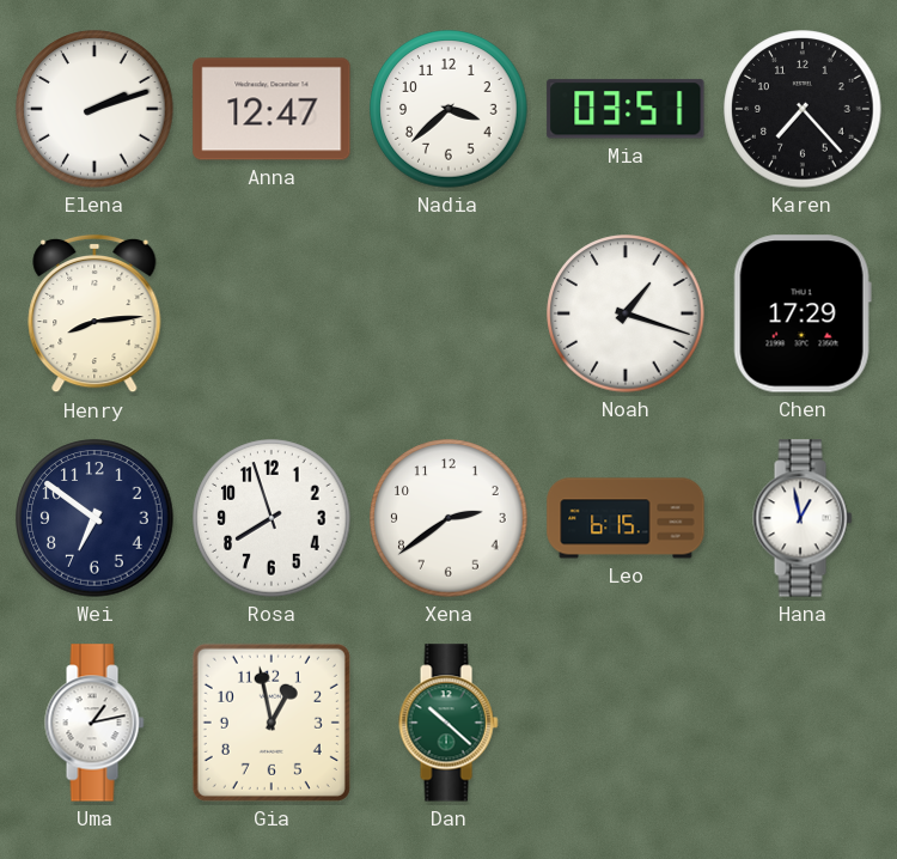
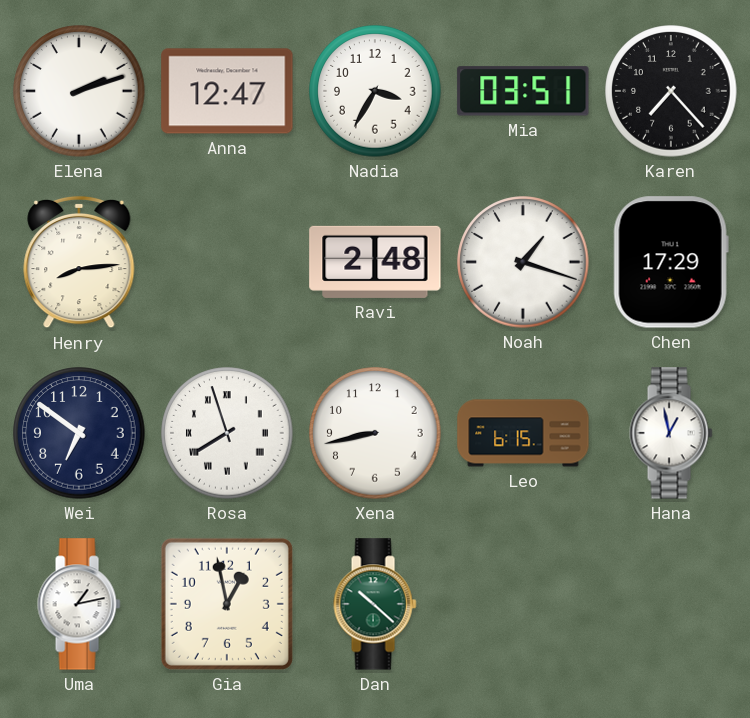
Nadia: 3:38 -> 3:35 (375, 91)
Ravi: none -> 2:48 (375, 262)
Rosa numerals: Arabic -> Roman (227, 433)
Xena: 2:39 -> 8:43 (375, 433)
